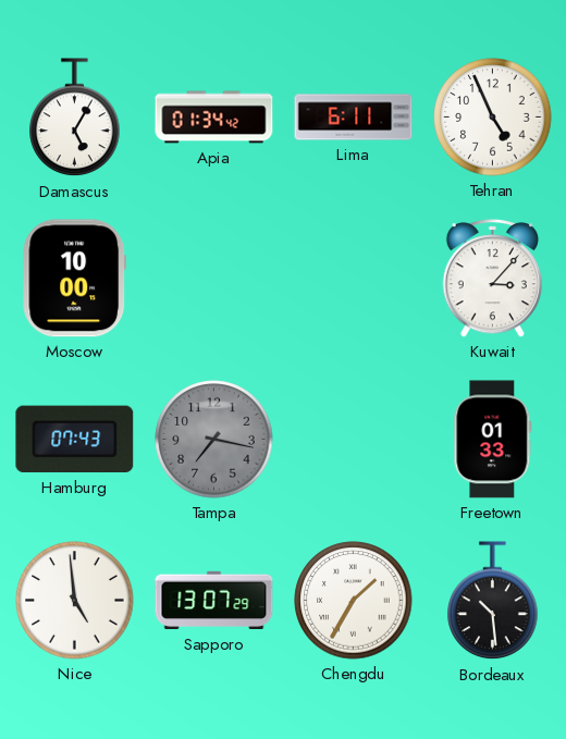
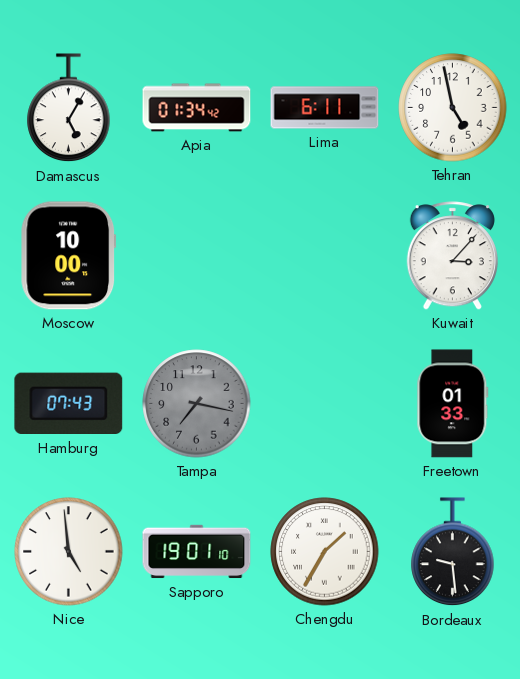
Tehran: 4:56 -> 4:58 (453, 108)
Sapporo: 13:07 -> 19:01 (197, 552)
Bordeaux: 10:29 -> 9:29 (453, 552)
